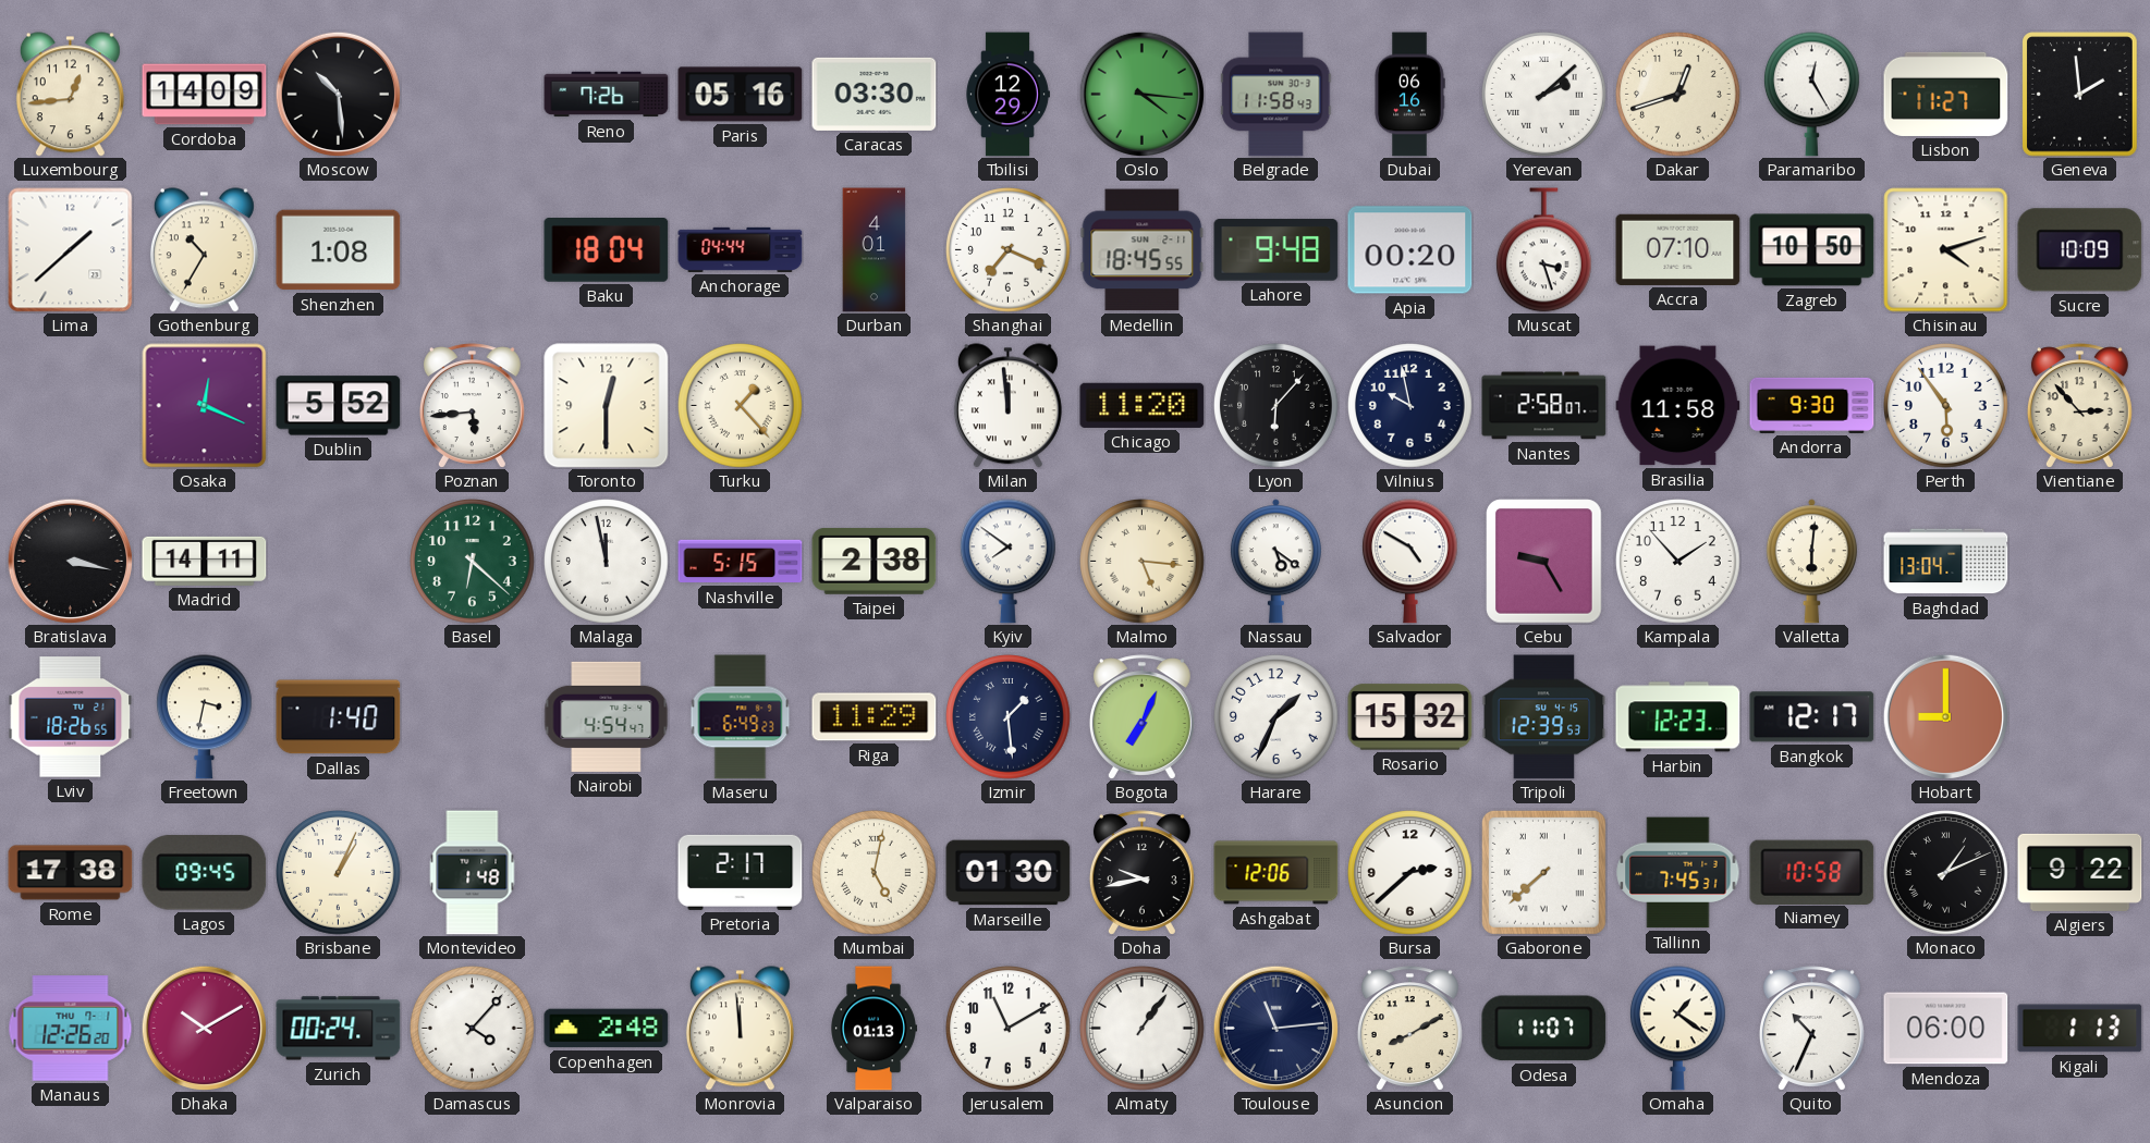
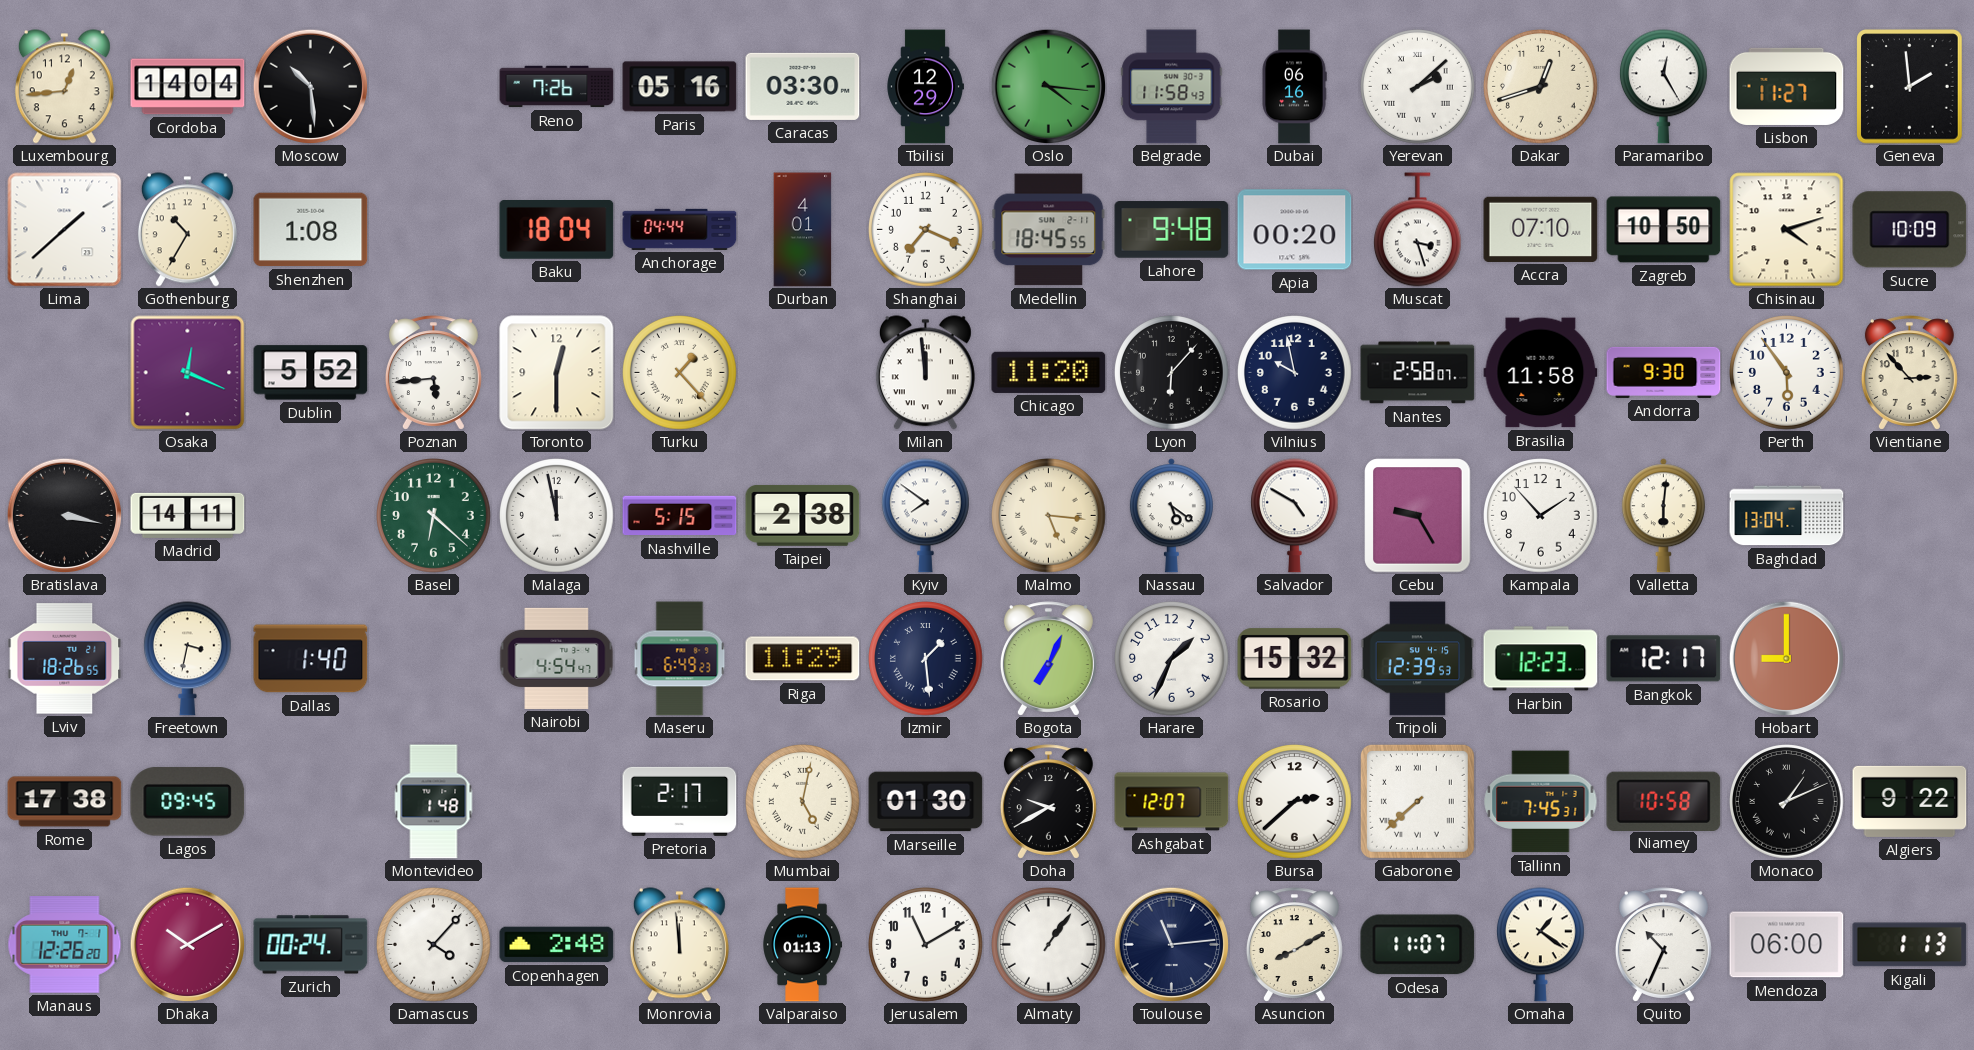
Cordoba: 14:09 -> 14:04 (188, 87)
Brisbane: 1:04 -> none (339, 873)
Doha: 9:43 -> 9:40 (1048, 802)
Ashgabat: 12:06 -> 12:07 (1172, 802)
